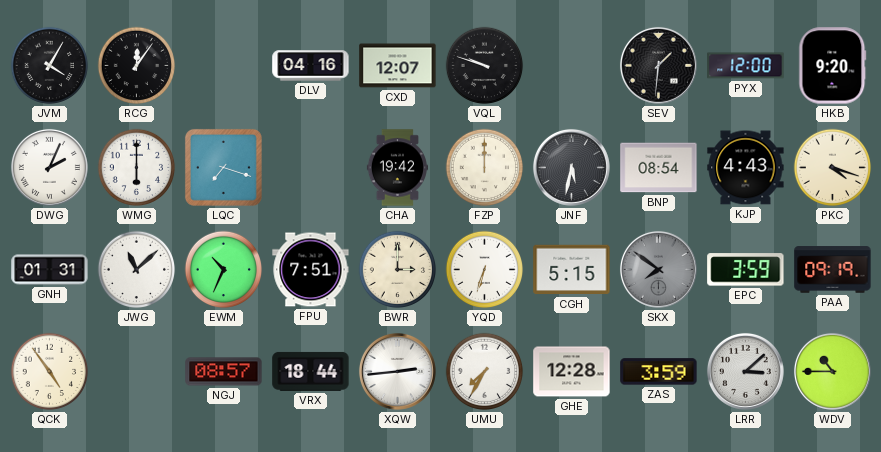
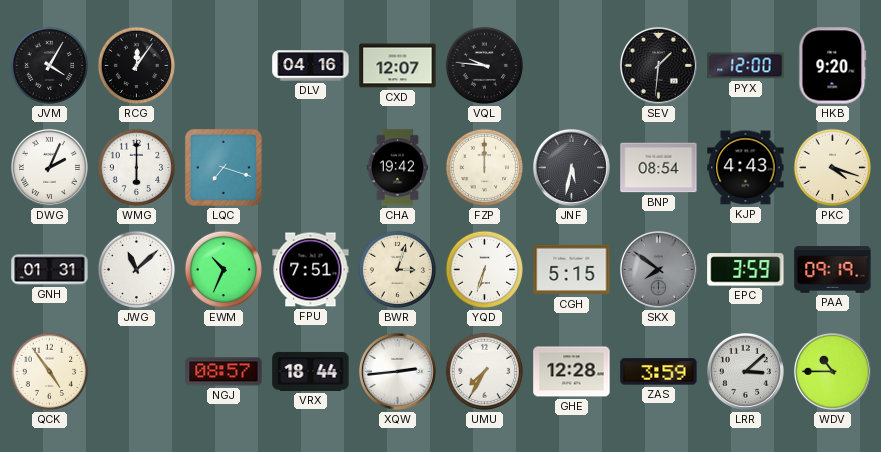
VQL: 9:48 -> 9:46 (485, 66)
BWR: 3:00 -> 3:03 (398, 270)
